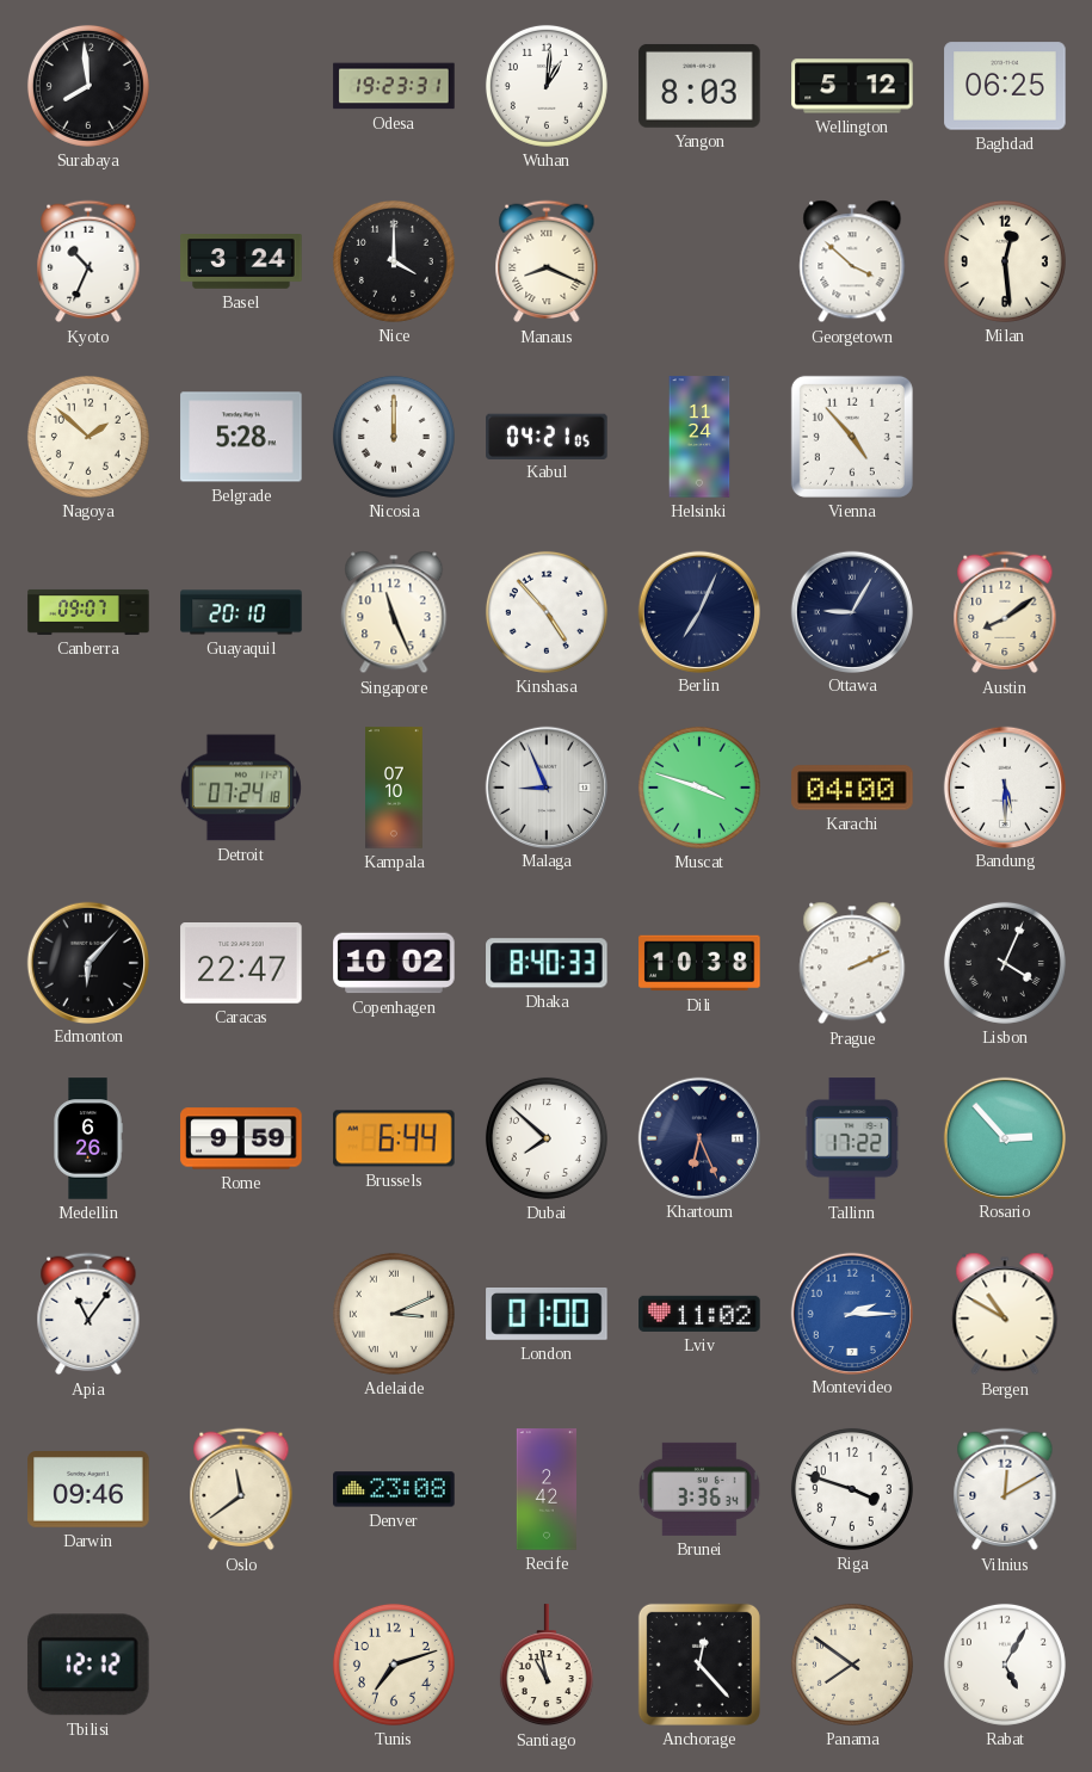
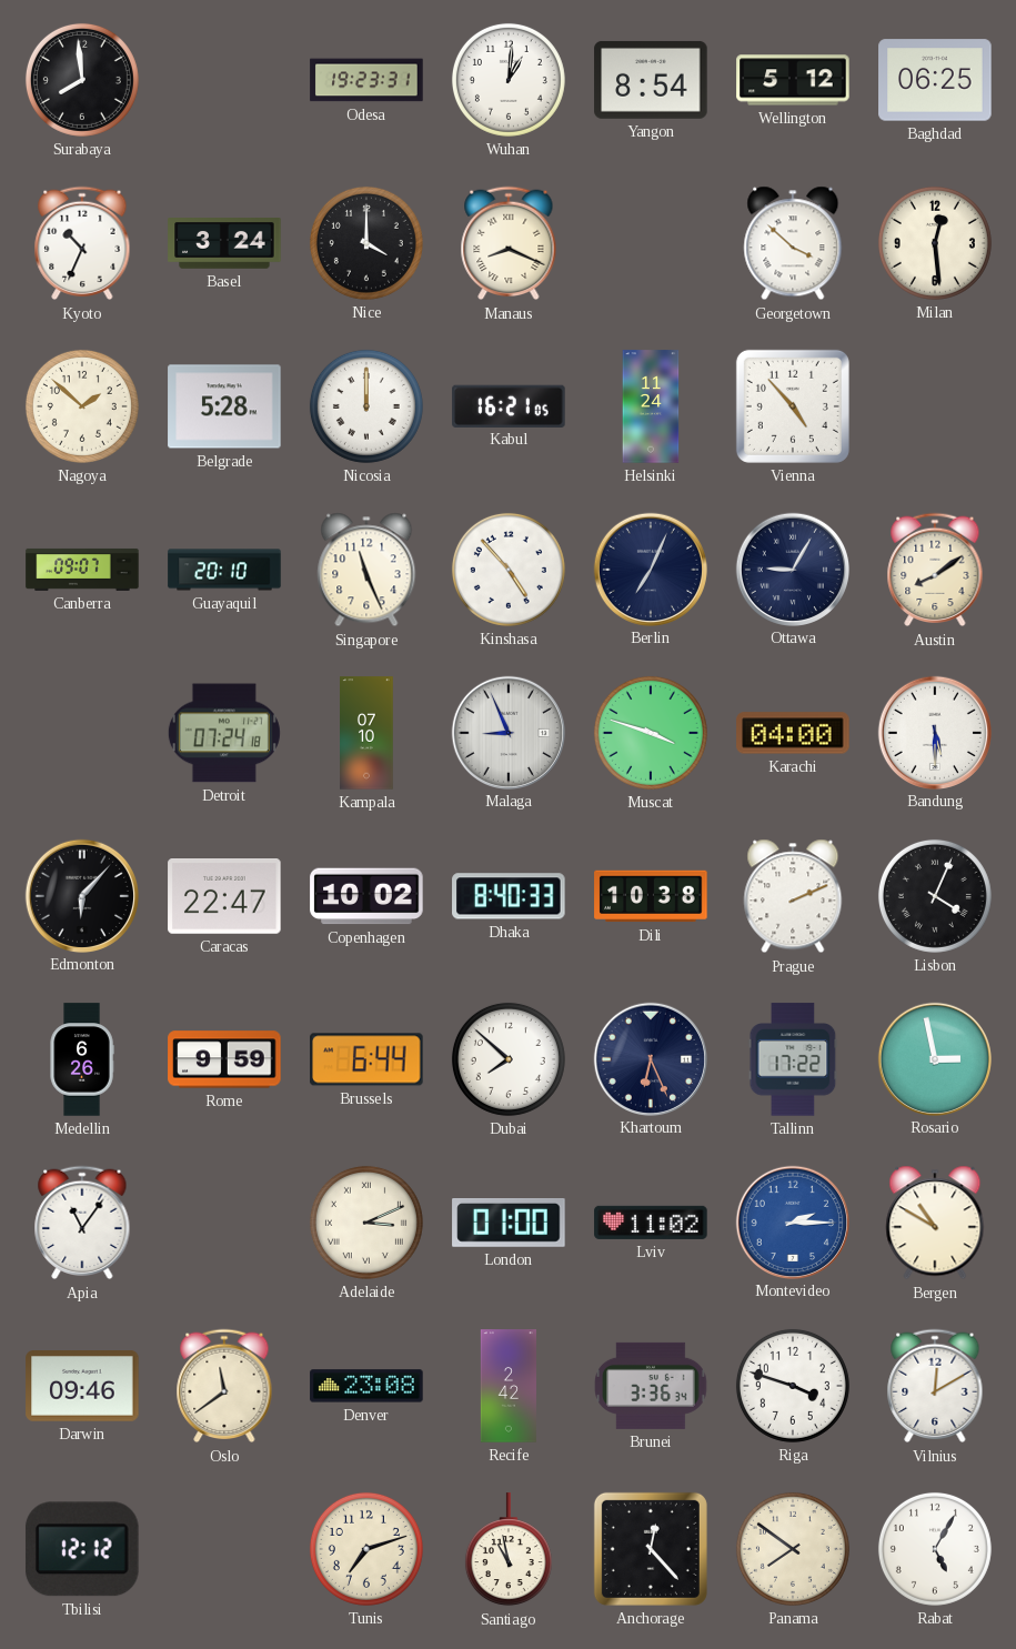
Yangon: 8:03 -> 8:54 (651, 80)
Kabul: 04:21 -> 16:21 (509, 405)
Rosario: 2:53 -> 2:58 (934, 1058)
